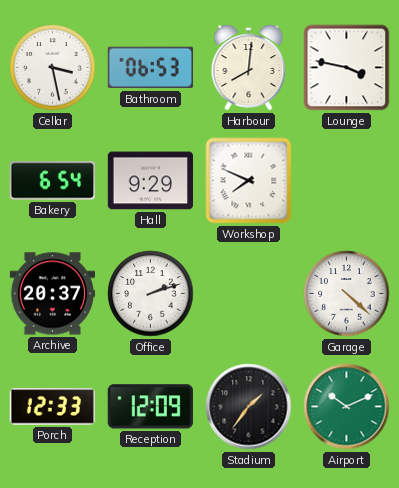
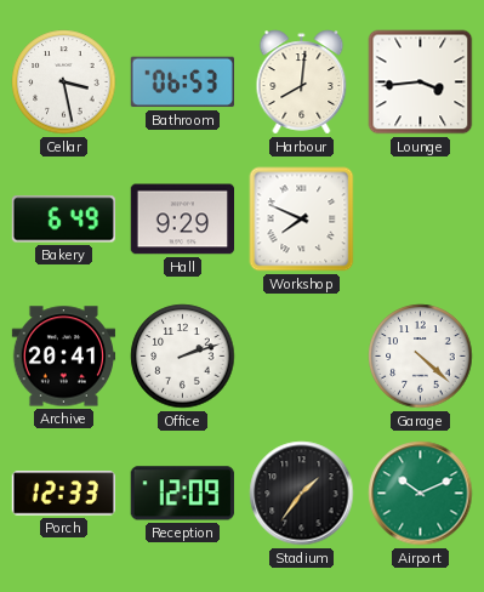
Lounge: 3:47 -> 3:44 (421, 82)
Bakery: 6:54 -> 6:49 (63, 220)
Archive: 20:37 -> 20:41 (64, 357)
